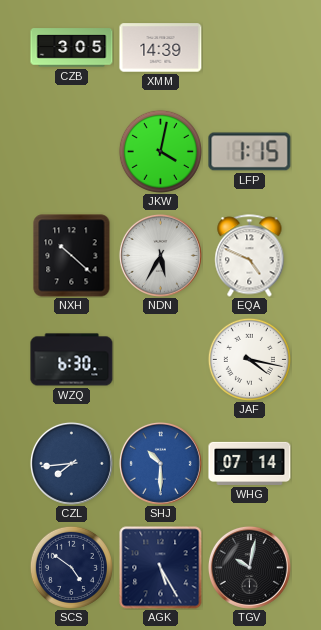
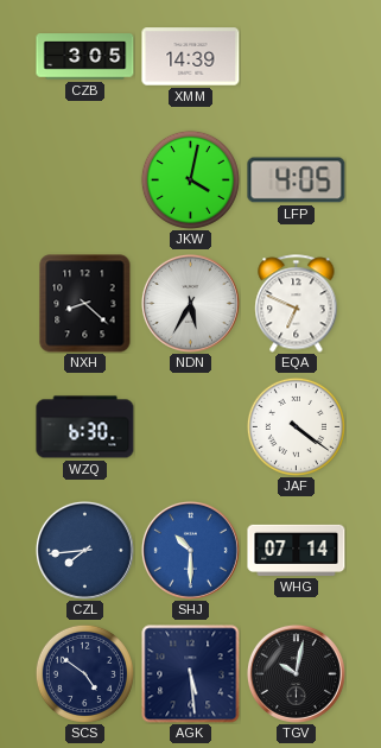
LFP: 1:15 -> 4:05 (297, 180)
NXH: 10:22 -> 8:22 (85, 304)
EQA: 4:49 -> 6:49 (297, 304)
JAF: 4:17 -> 4:21 (296, 426)
AGK: 5:25 -> 5:29 (191, 674)
